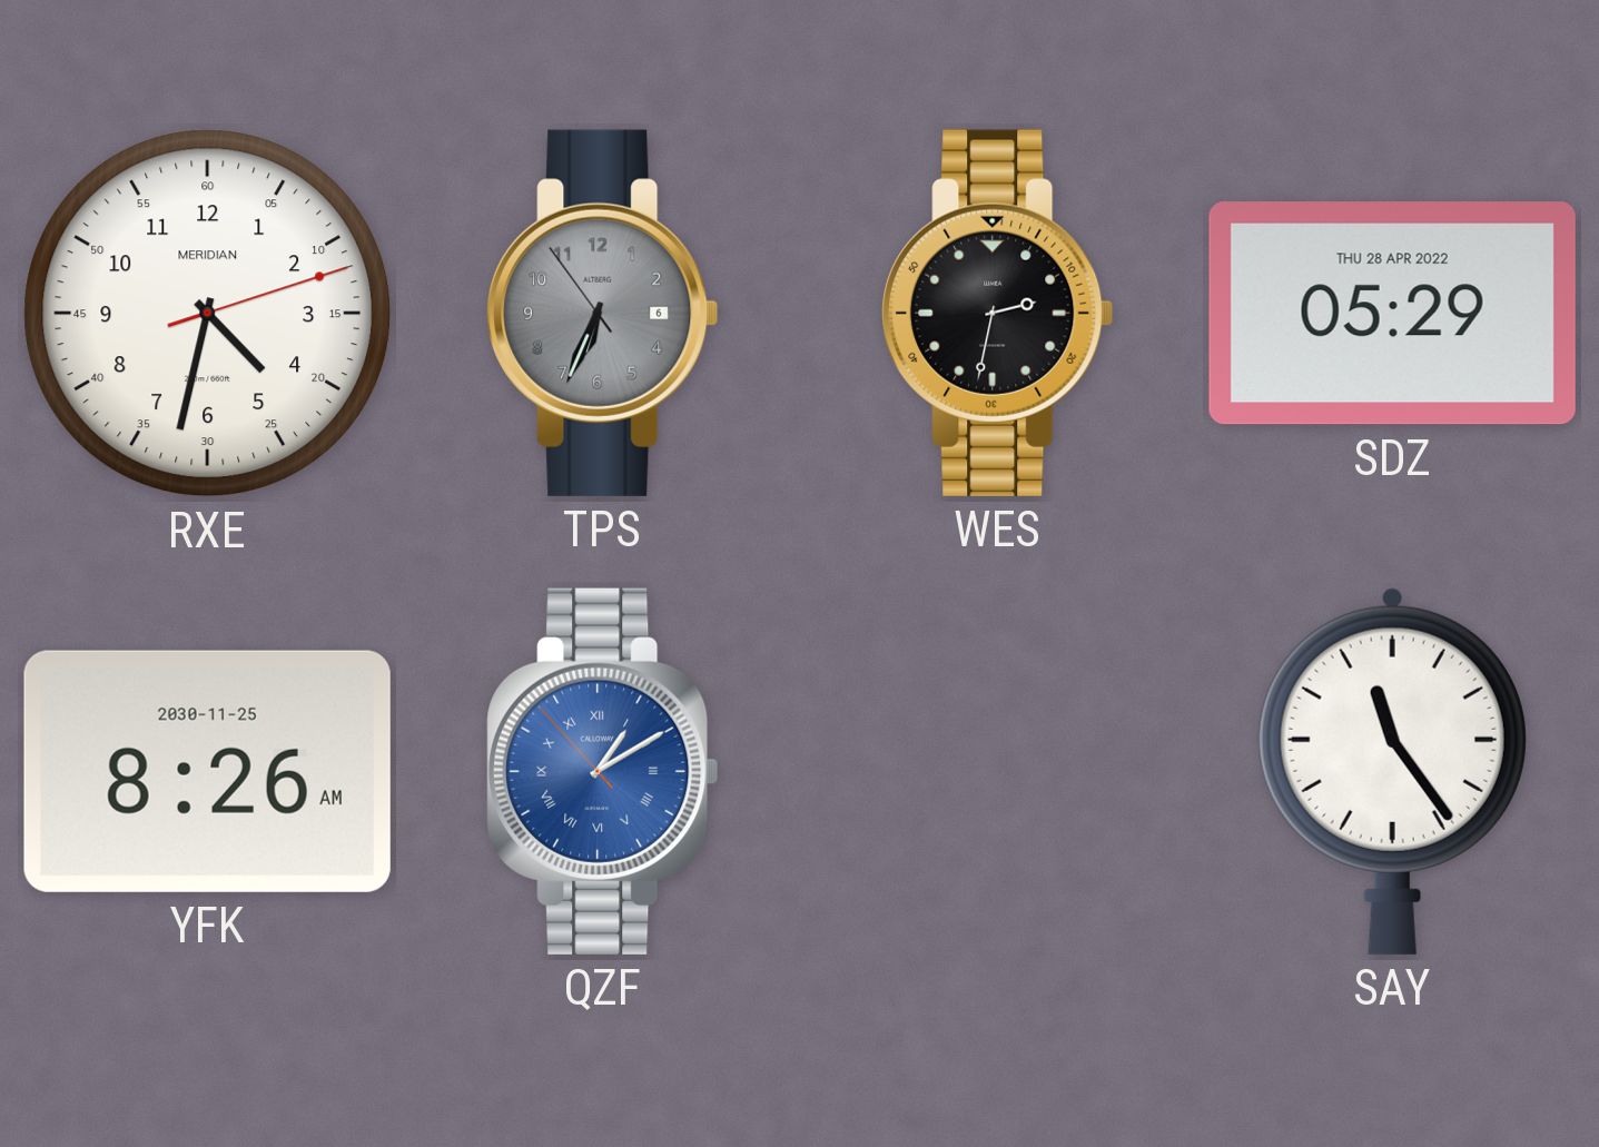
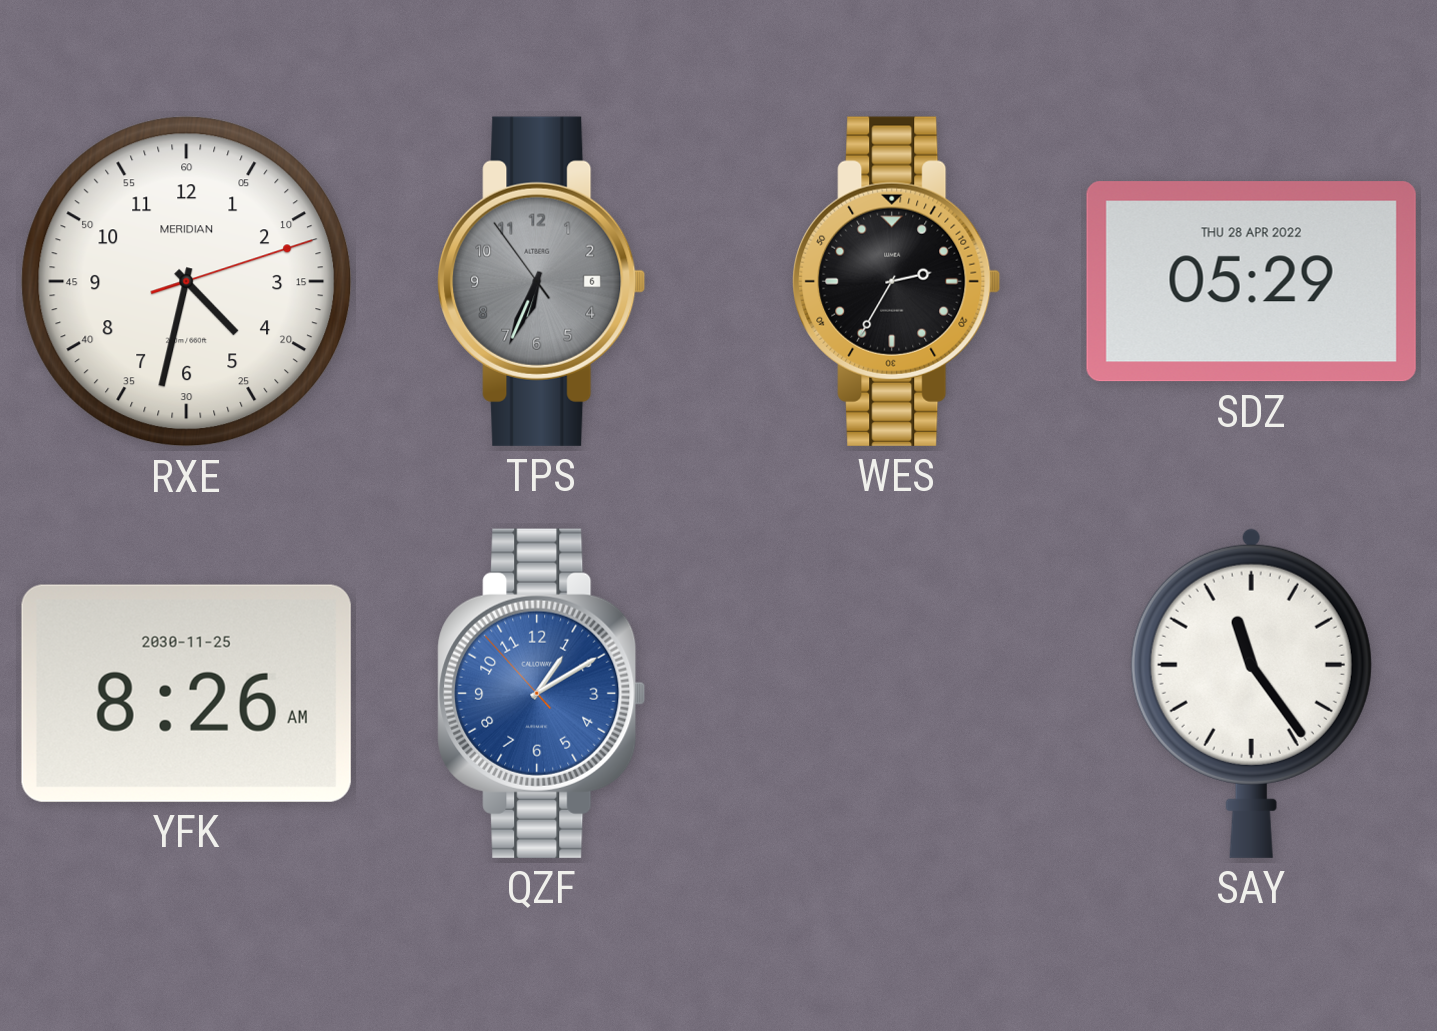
WES: 2:32 -> 2:35 (897, 281)
QZF numerals: Roman -> Arabic (542, 693)
